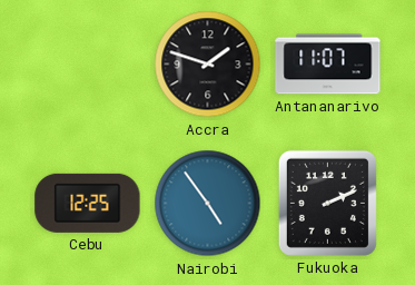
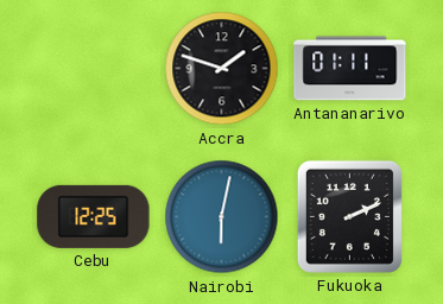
Antananarivo: 11:07 -> 01:11 (350, 69)
Nairobi: 4:54 -> 6:02 (222, 217)
